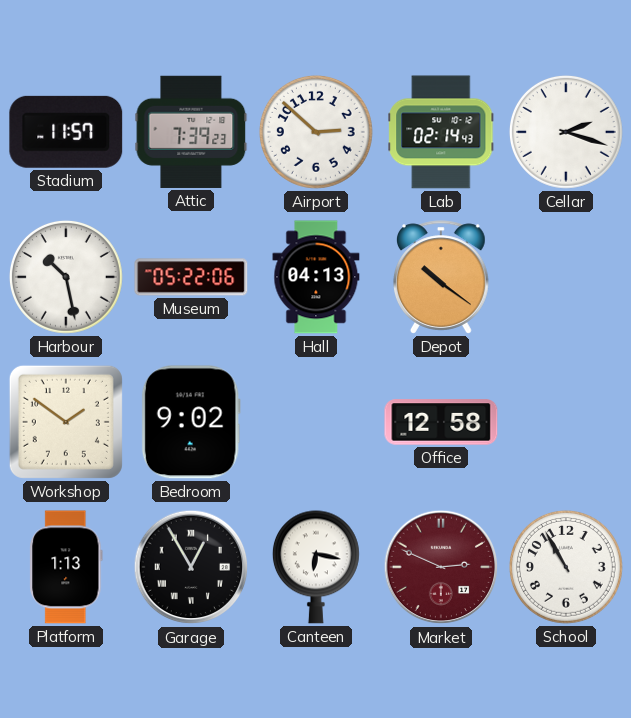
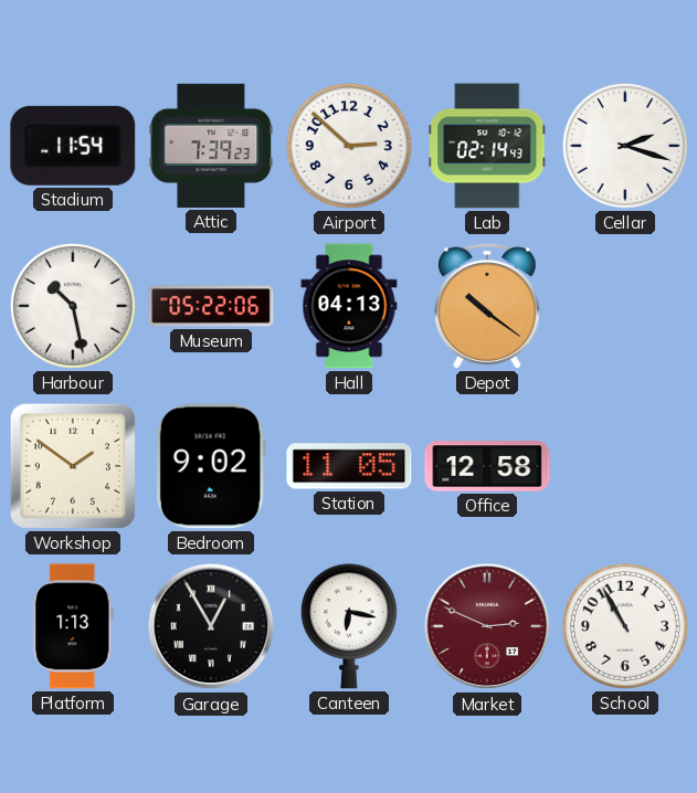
Stadium: 11:57 -> 11:54 (73, 146)
Station: none -> 11:05 (349, 466)
